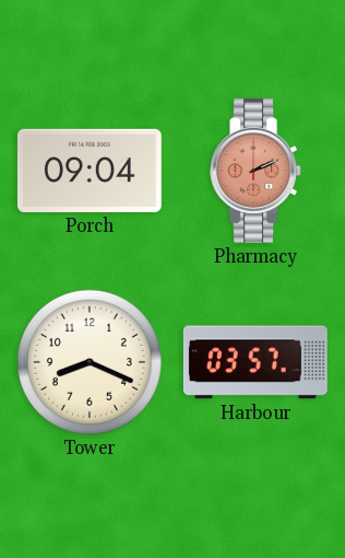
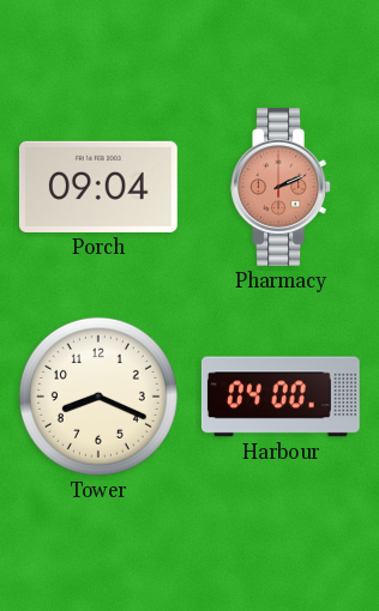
Harbour: 03:57 -> 04:00 (281, 397)
